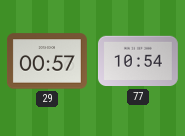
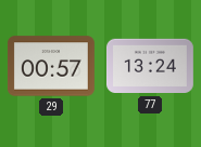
77: 10:54 -> 13:24 (150, 66)
